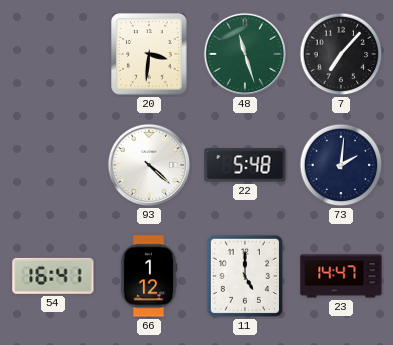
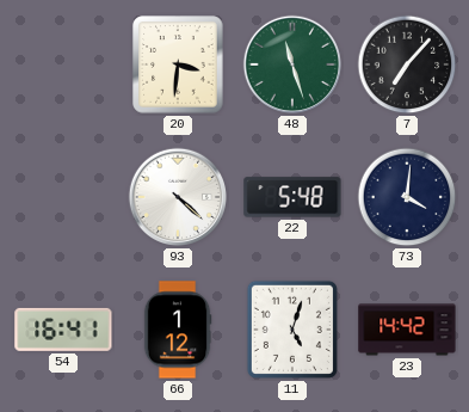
73: 2:01 -> 4:01 (407, 197)
11: 5:00 -> 5:03 (292, 330)
23: 14:47 -> 14:42 (407, 330)
